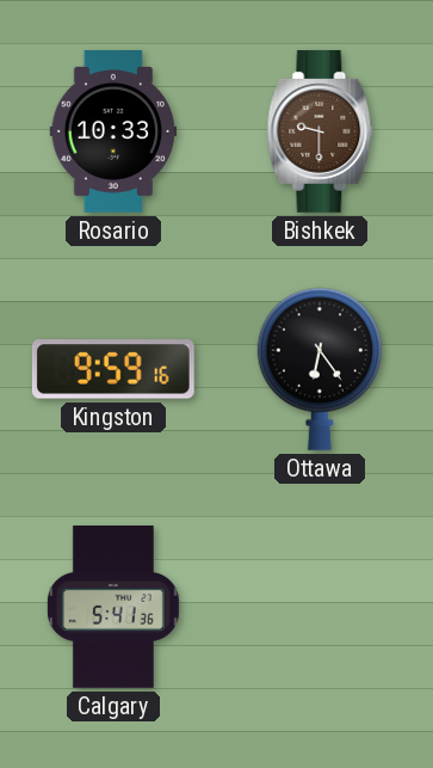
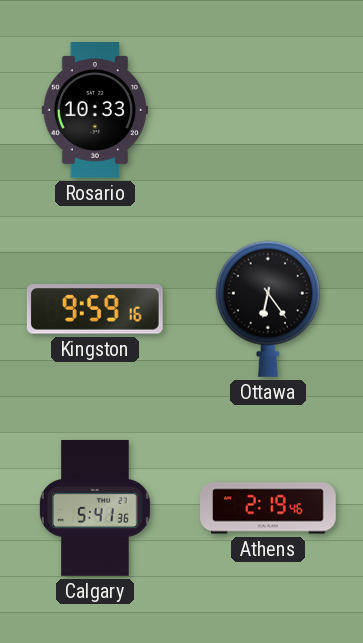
Bishkek: 9:30 -> none (320, 131)
Athens: none -> 2:19 (269, 508)
